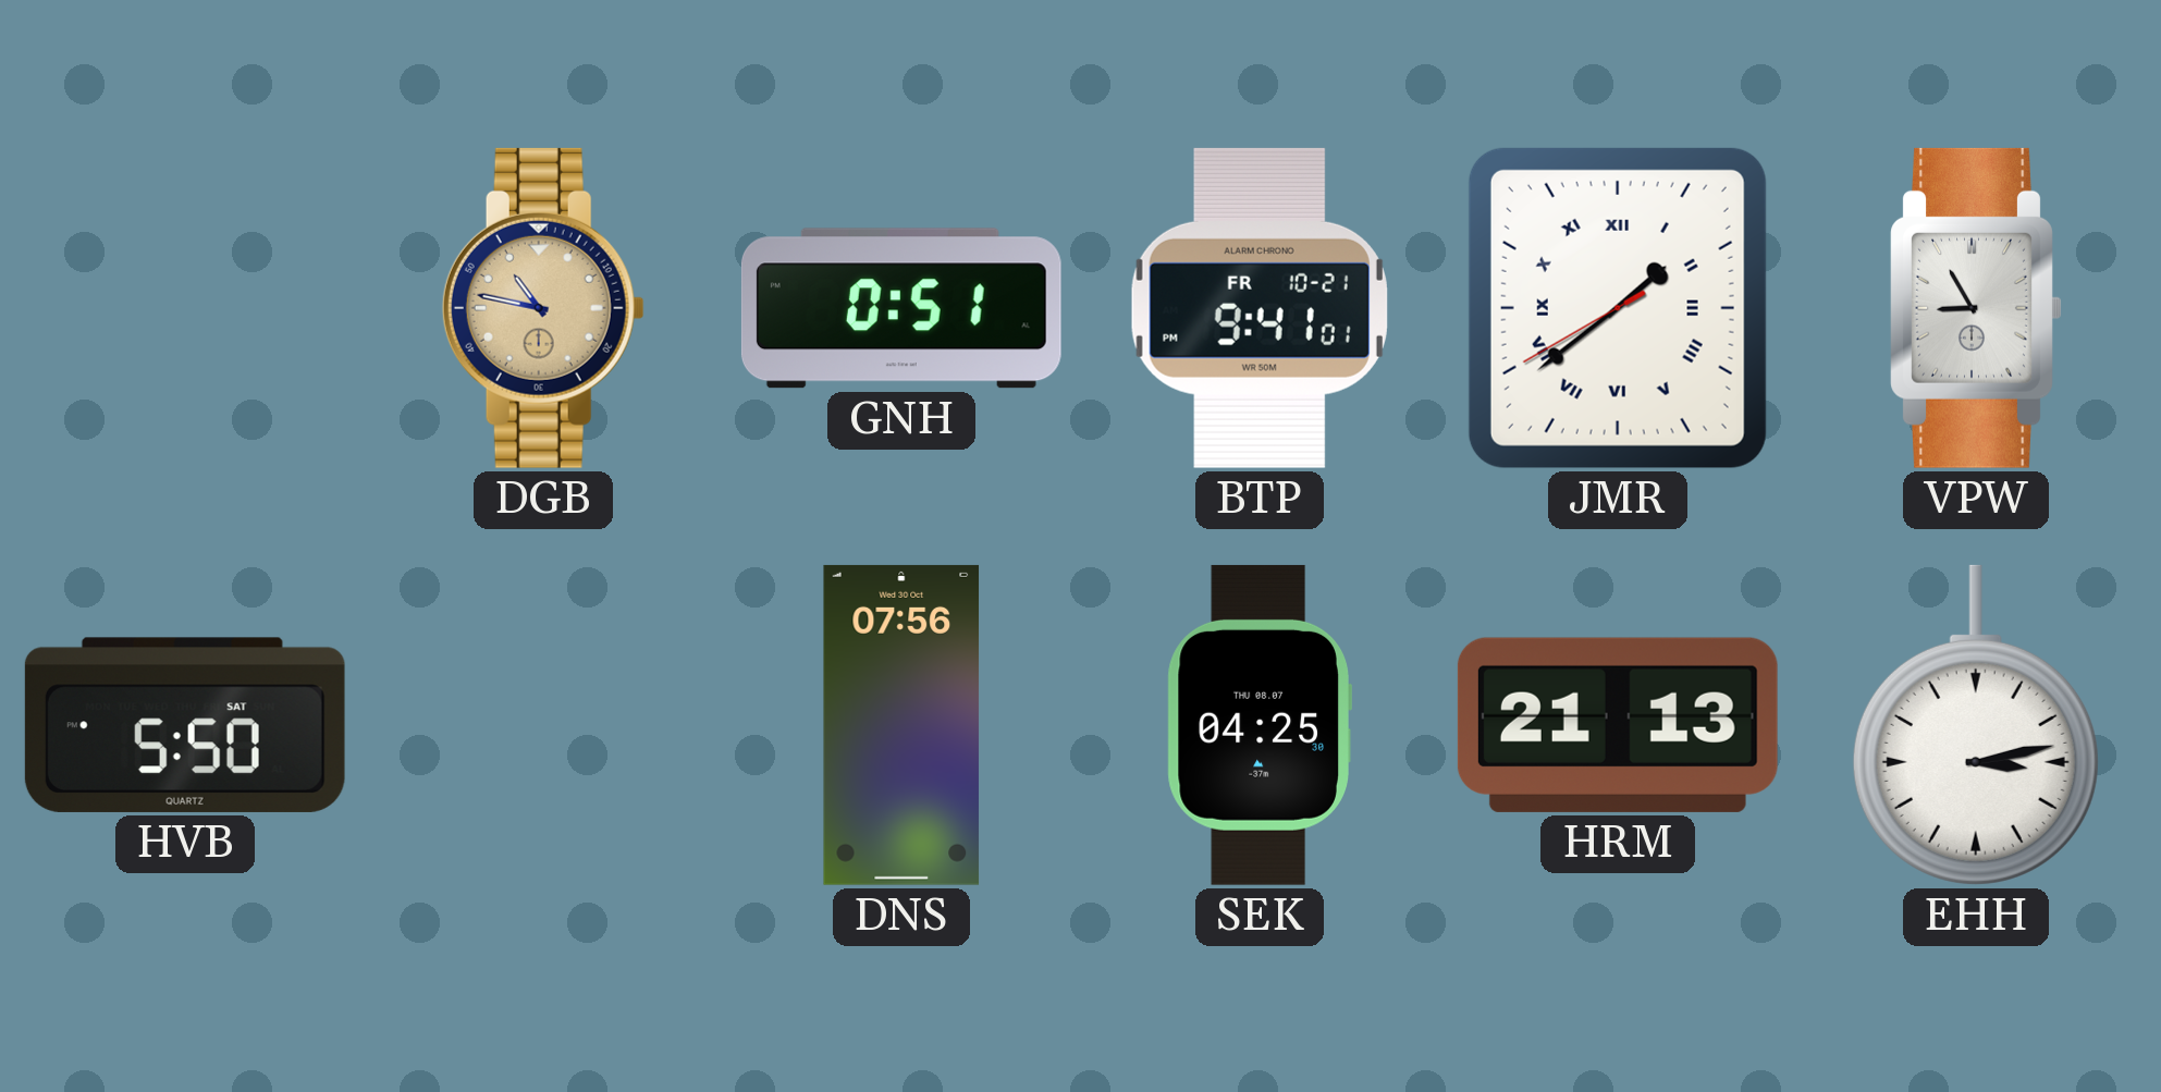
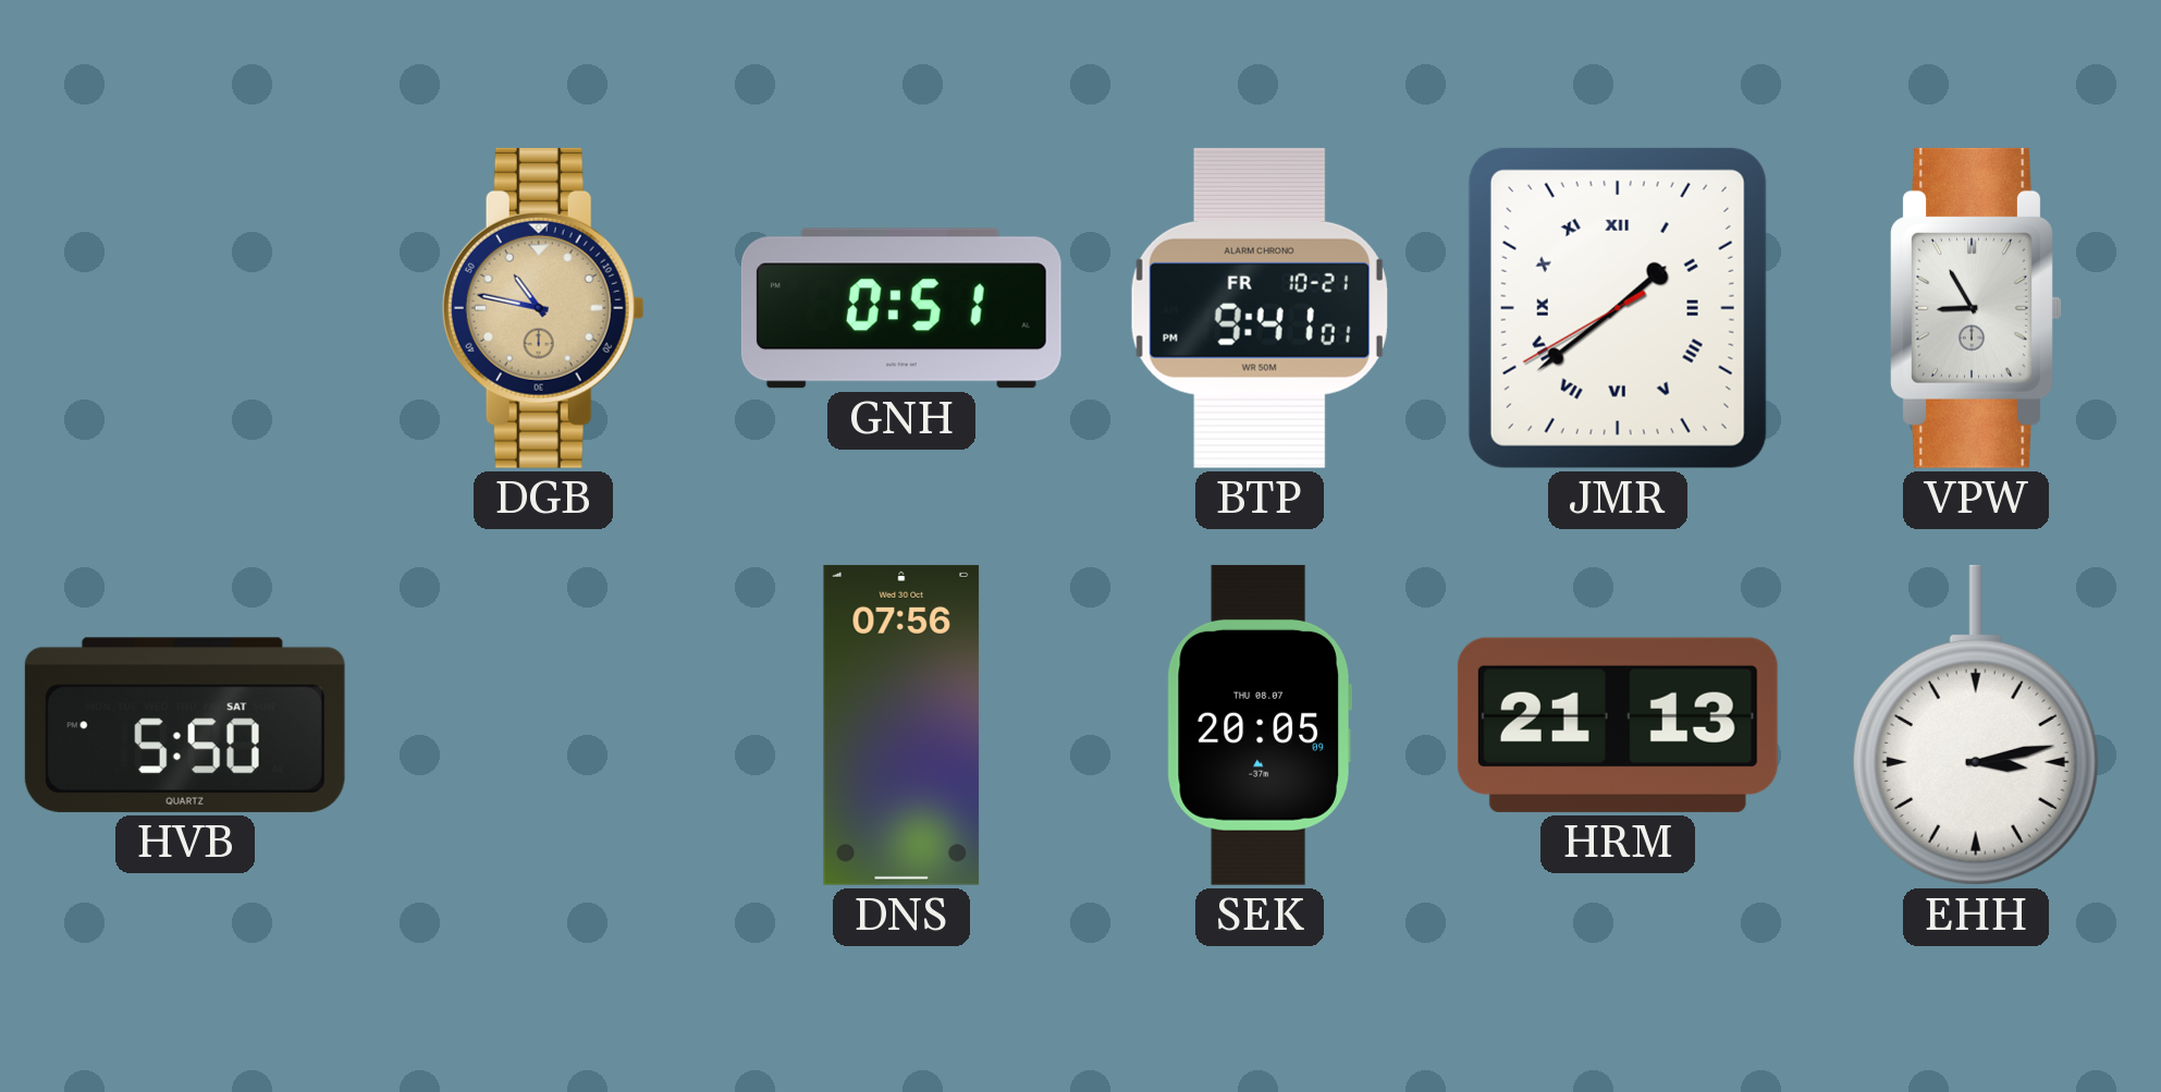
SEK: 04:25 -> 20:05 (1260, 725)
